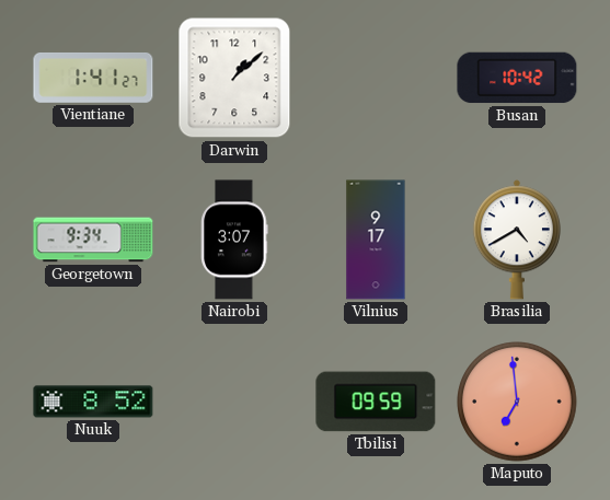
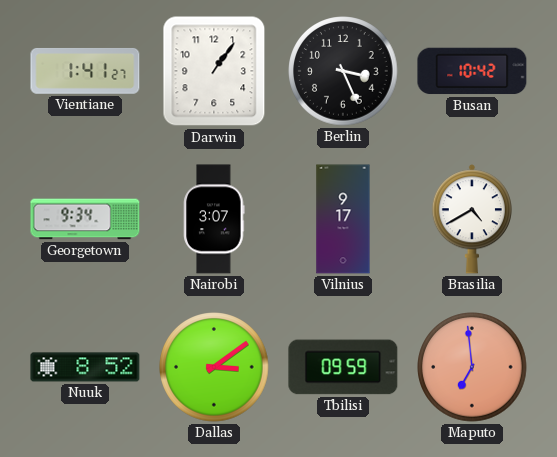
Darwin: 1:08 -> 1:06 (214, 71)
Berlin: none -> 3:26 (343, 71)
Dallas: none -> 3:09 (214, 367)
